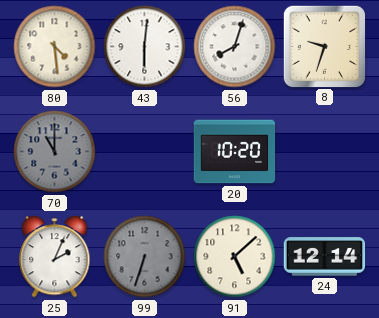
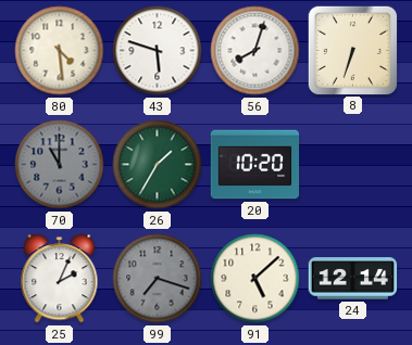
43: 6:01 -> 5:48 (158, 51)
8: 9:33 -> 6:33 (352, 50)
26: none -> 1:35 (158, 165)
99: 6:33 -> 7:18 (158, 279)
